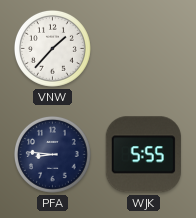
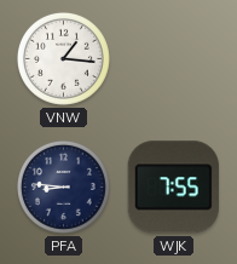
VNW: 1:37 -> 1:16 (63, 58)
WJK: 5:55 -> 7:55 (173, 188)
